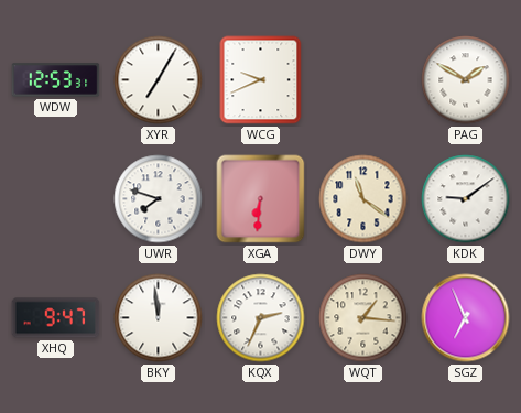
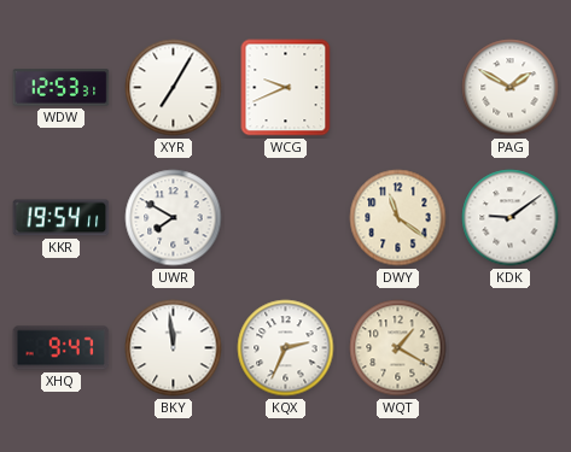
KKR: none -> 19:54 (62, 218)
UWR: 7:48 -> 7:50 (174, 218)
XGA: 6:31 -> none (261, 199)
WQT: 1:16 -> 1:20 (398, 348)
SGZ: 6:56 -> none (466, 318)
